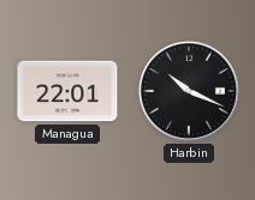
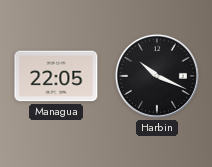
Managua: 22:01 -> 22:05 (56, 76)
